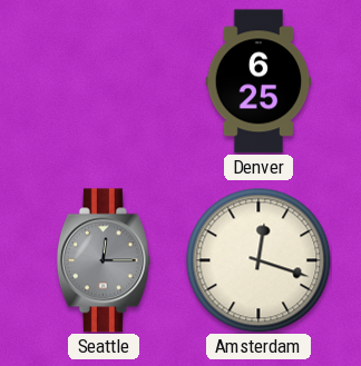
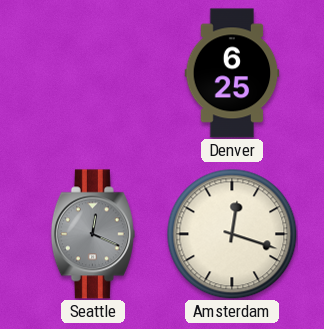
Seattle: 12:15 -> 12:19 (93, 234)
